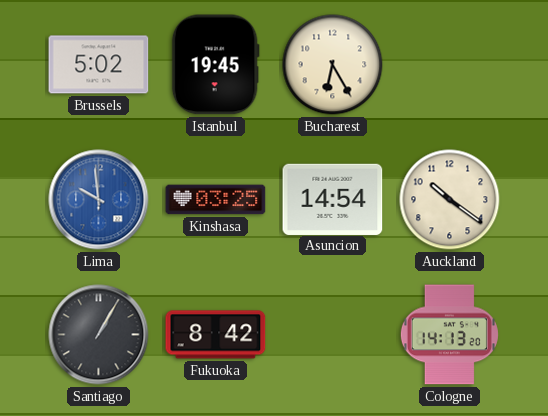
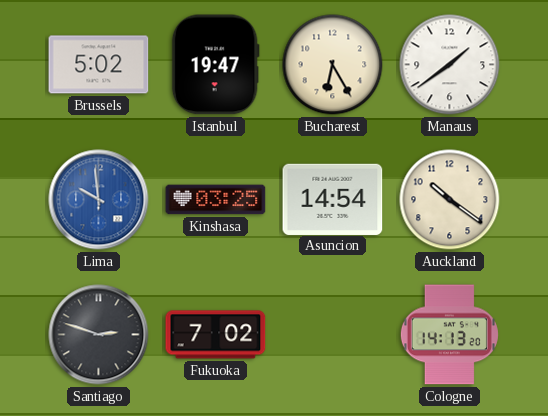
Istanbul: 19:45 -> 19:47 (215, 65)
Manaus: none -> 1:39 (450, 65)
Santiago: 1:05 -> 2:48 (99, 335)
Fukuoka: 8:42 -> 7:02 (216, 335)
